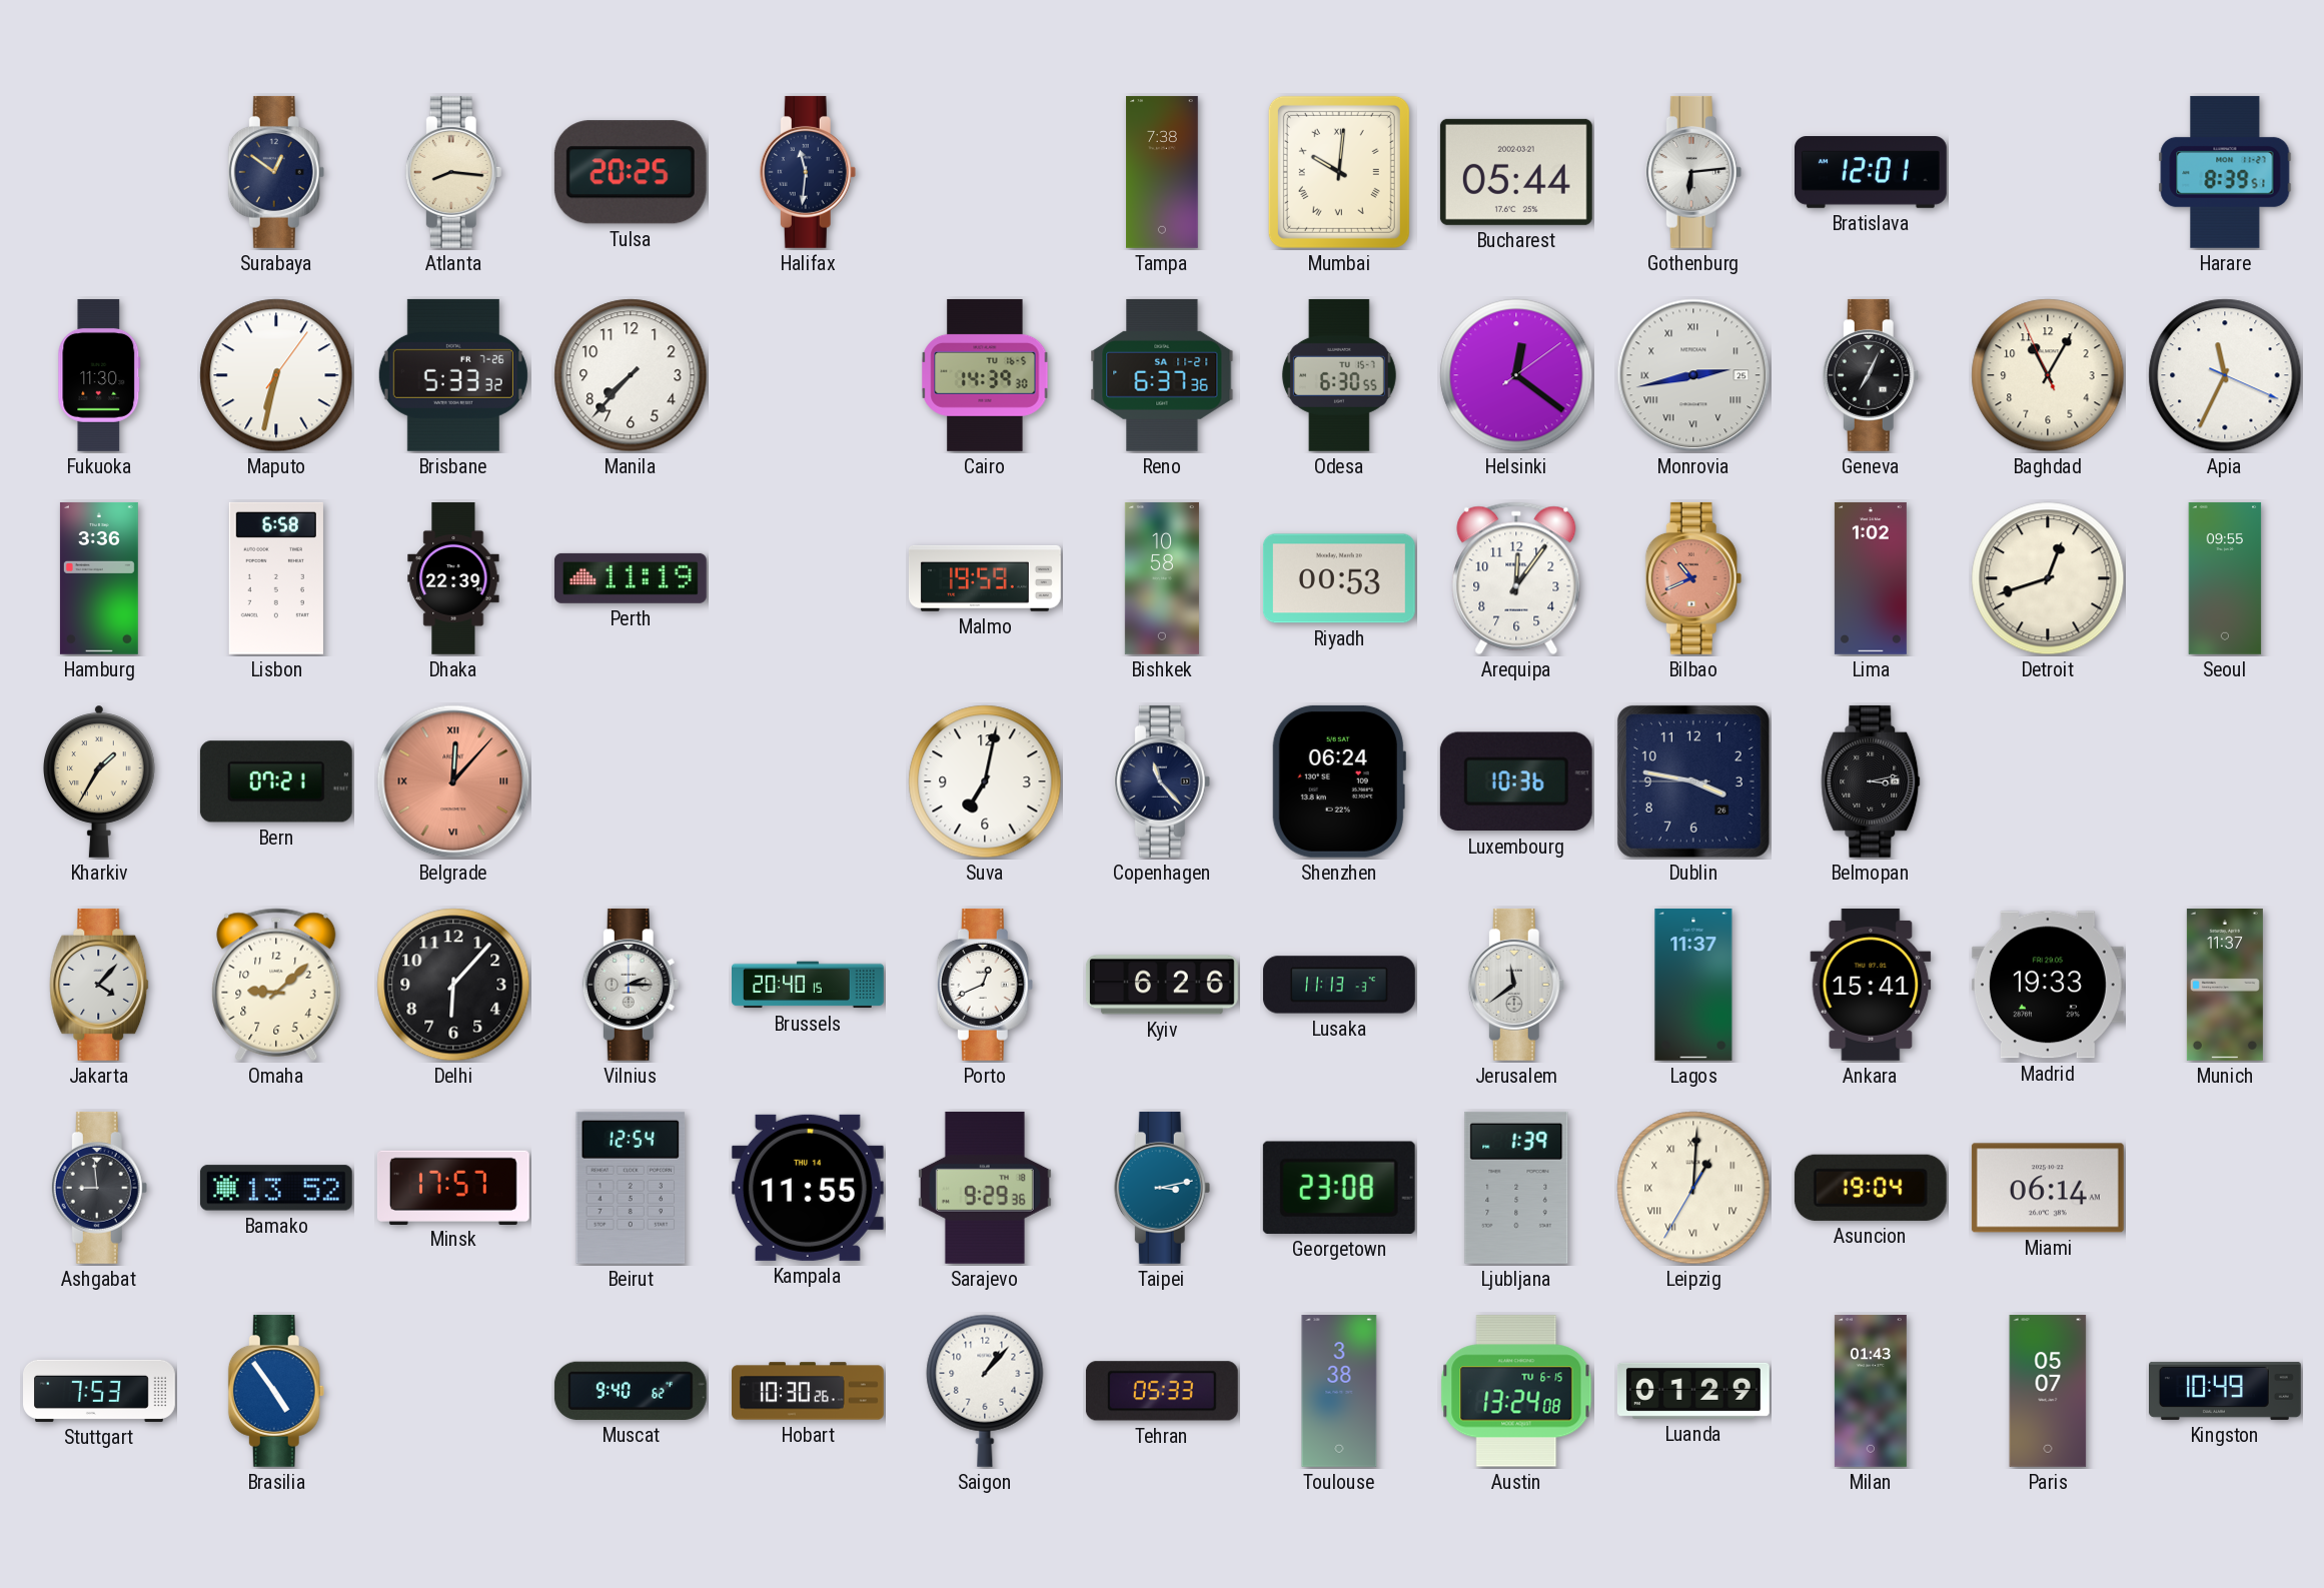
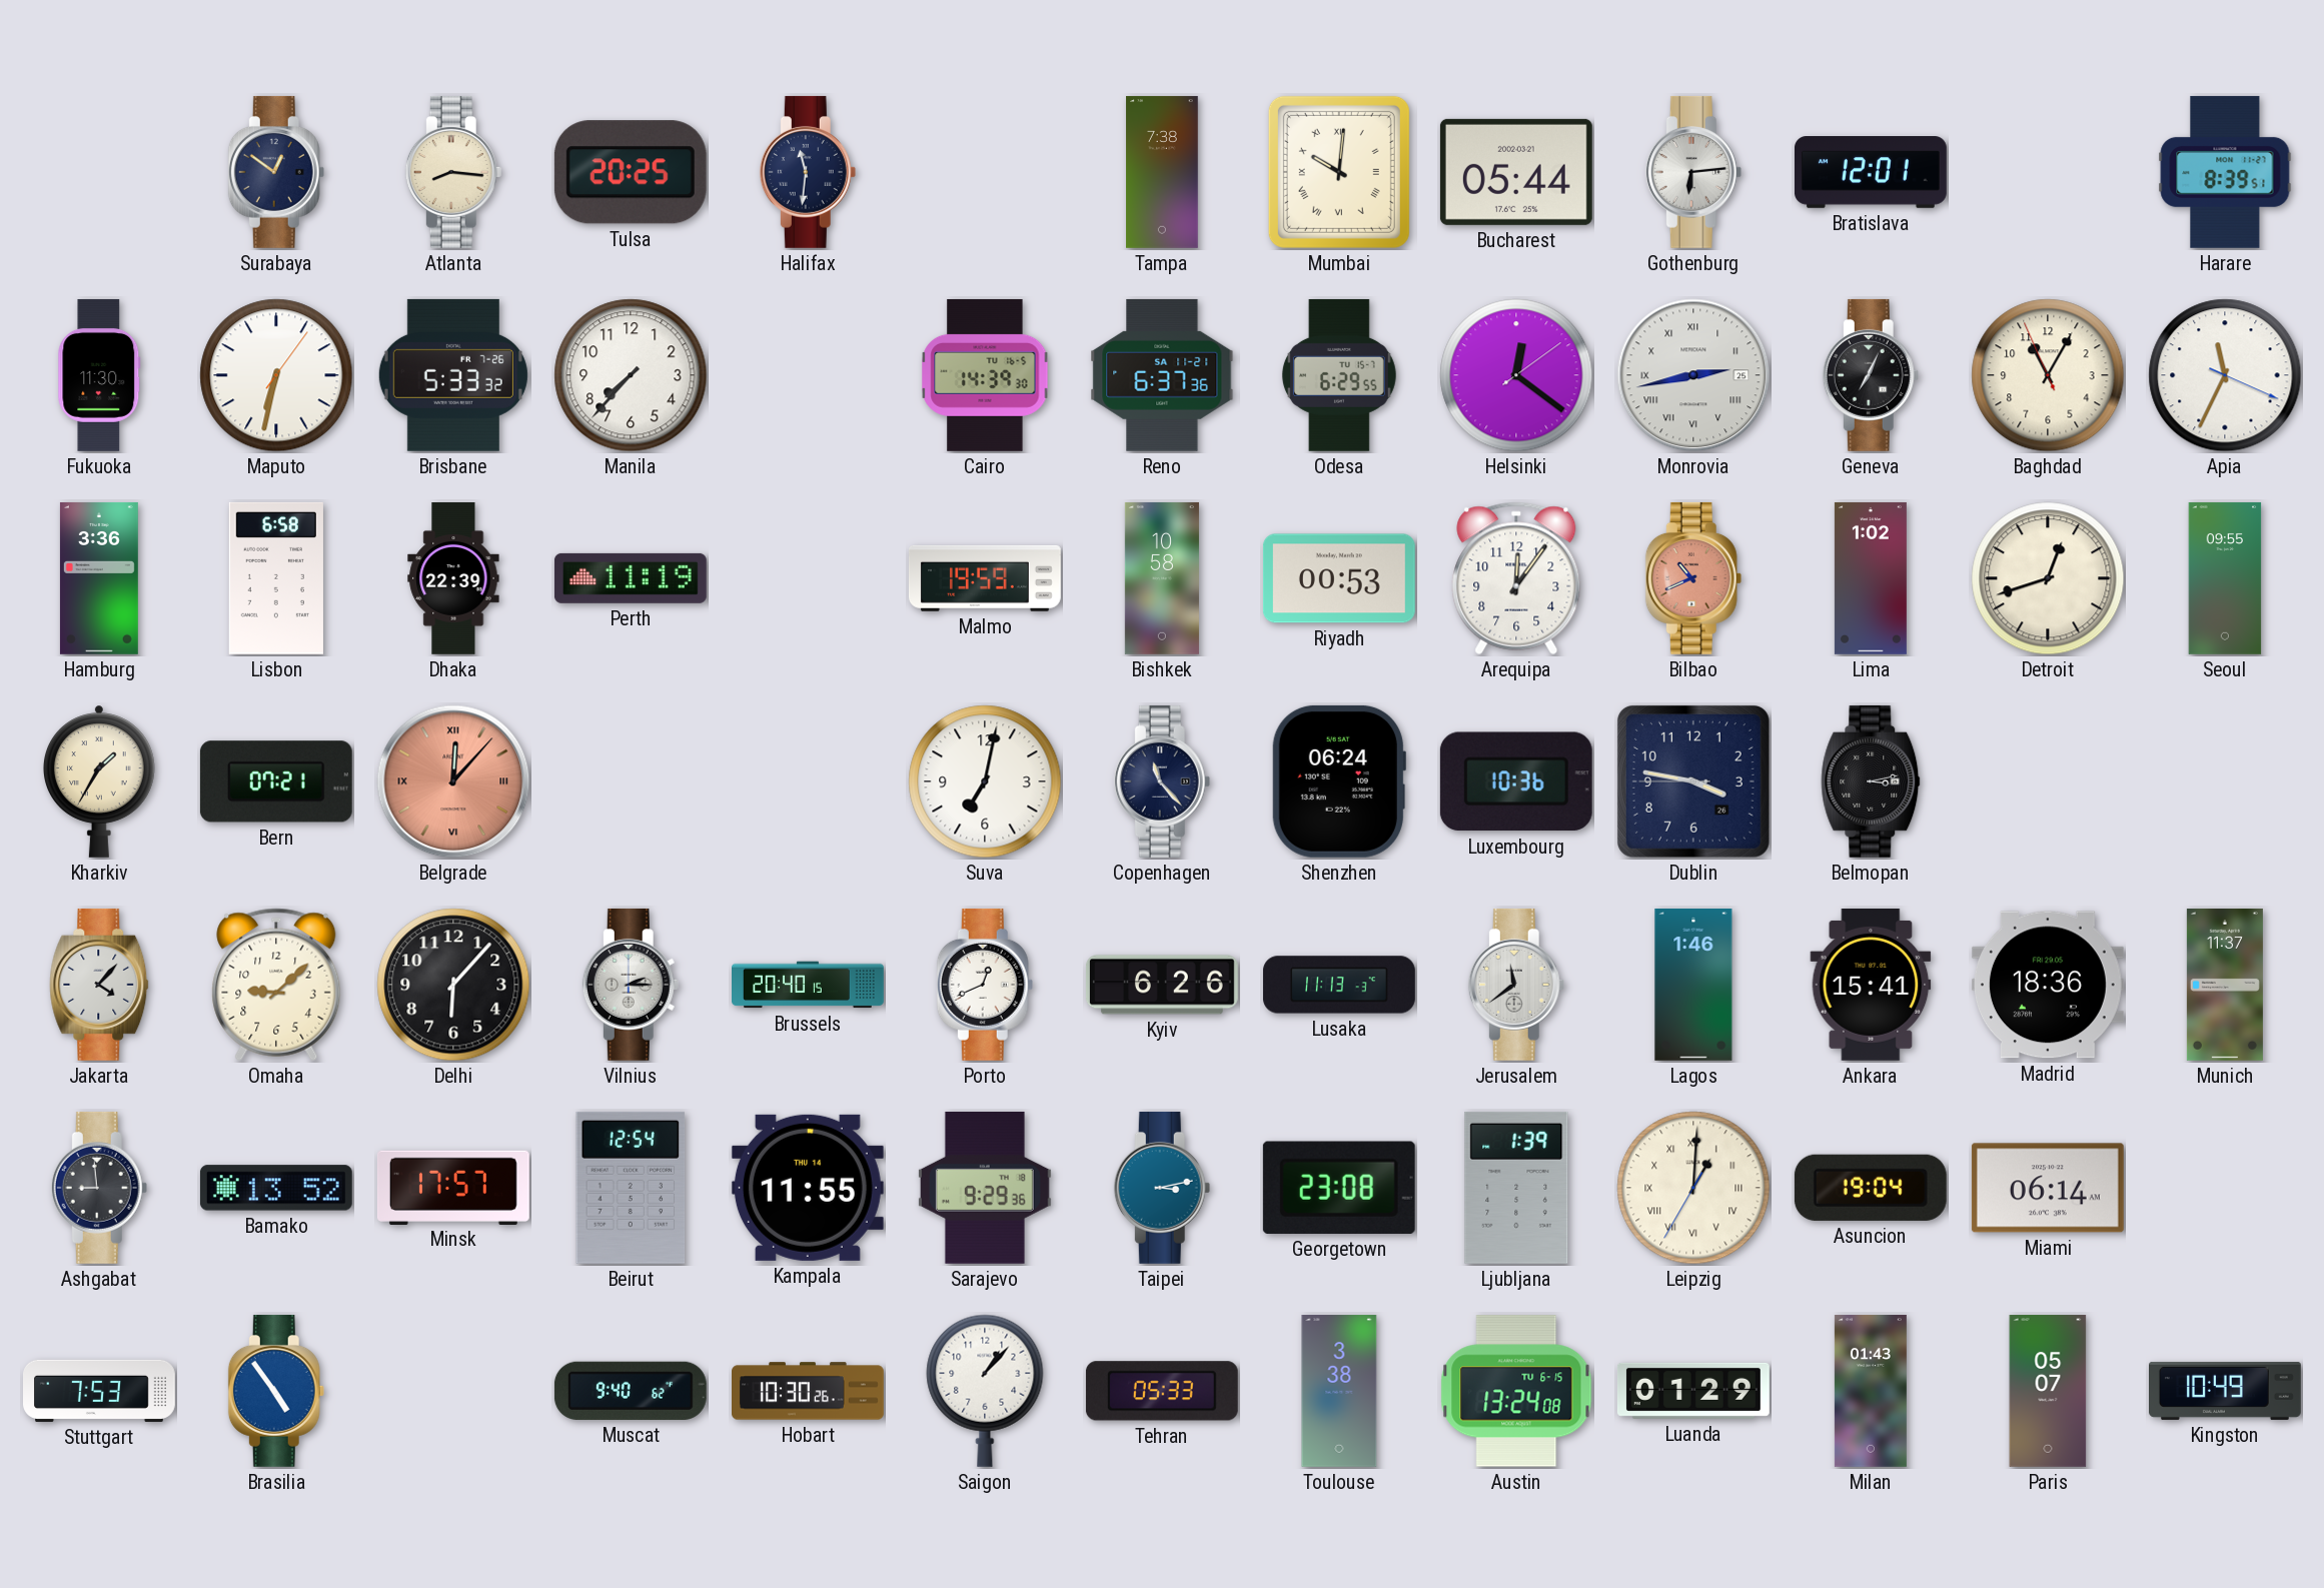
Odesa: 6:30 -> 6:29 (1339, 375)
Lagos: 11:37 -> 1:46 (1693, 985)
Madrid: 19:33 -> 18:36 (2048, 985)
